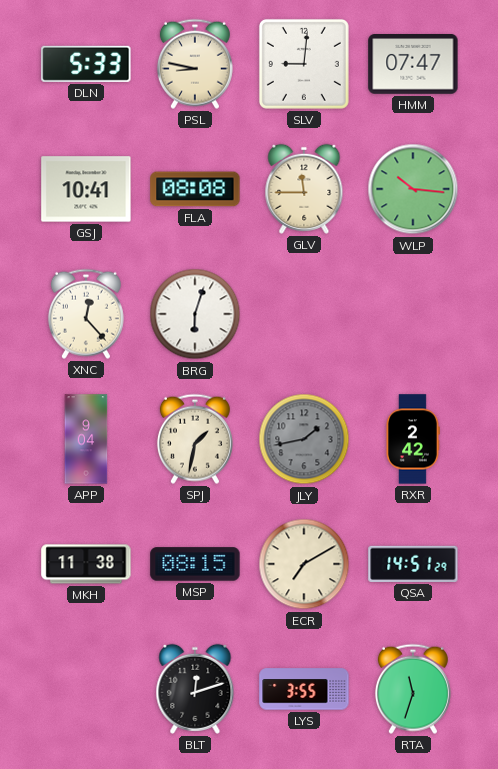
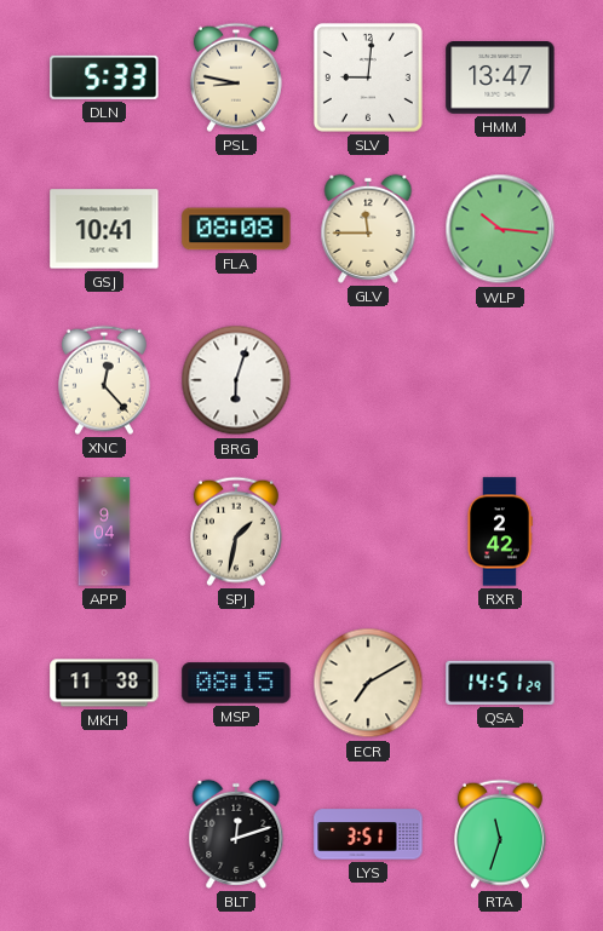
HMM: 07:47 -> 13:47 (500, 77)
JLY: 1:43 -> none (304, 439)
LYS: 3:55 -> 3:51 (368, 834)
